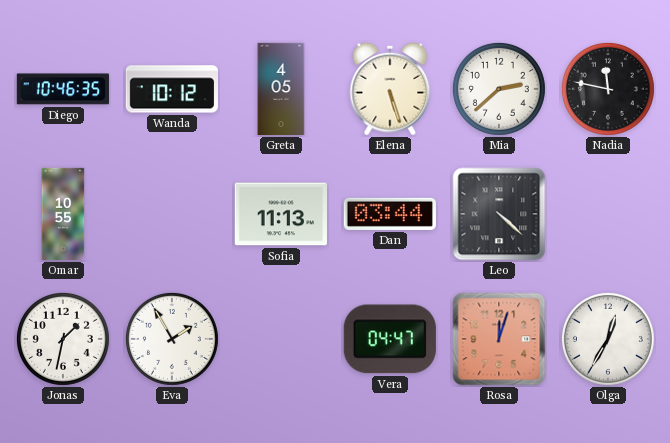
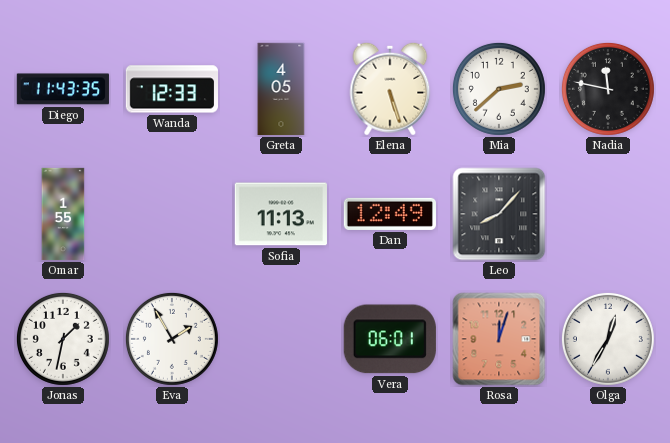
Diego: 10:46 -> 11:43 (63, 89)
Wanda: 10:12 -> 12:33 (171, 89)
Omar: 10:55 -> 1:55 (63, 214)
Dan: 03:44 -> 12:49 (390, 214)
Leo: 4:22 -> 8:07 (499, 214)
Vera: 04:47 -> 06:01 (390, 339)
